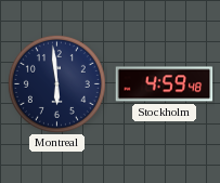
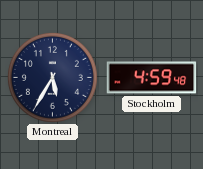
Montreal: 5:59 -> 5:35 (52, 77)
